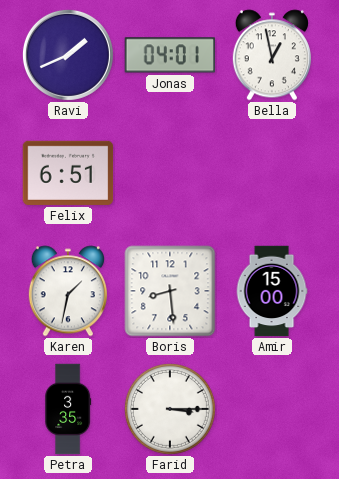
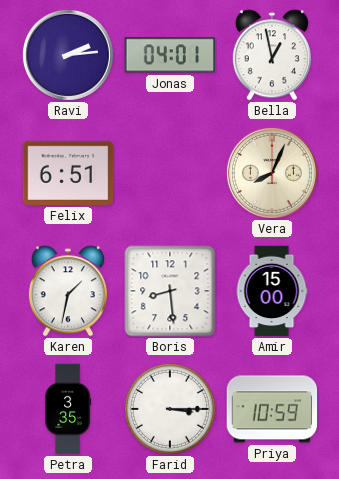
Ravi: 1:41 -> 2:14 (68, 55)
Vera: none -> 8:04 (272, 173)
Priya: none -> 10:59 (272, 409)
